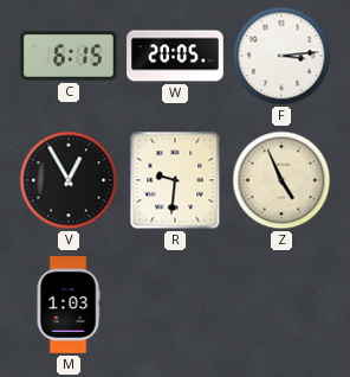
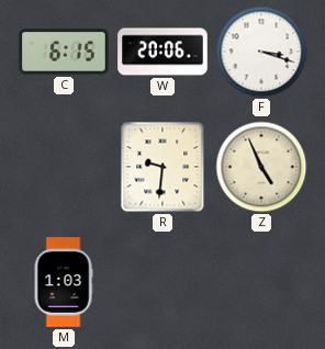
W: 20:05 -> 20:06 (162, 52)
F: 3:14 -> 3:18 (261, 52)
V: 12:55 -> none (69, 180)
